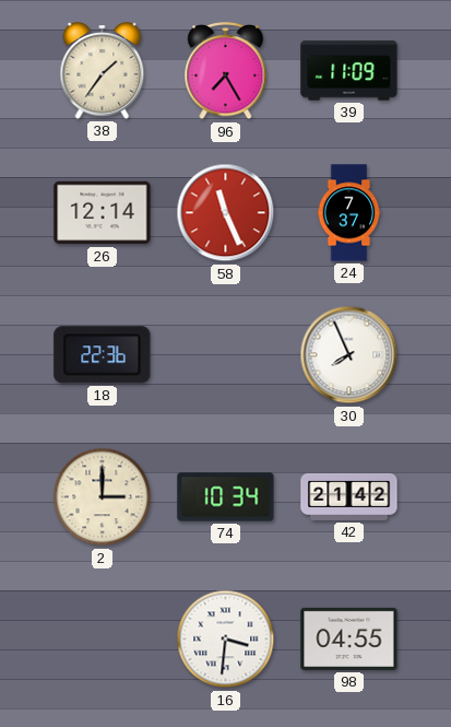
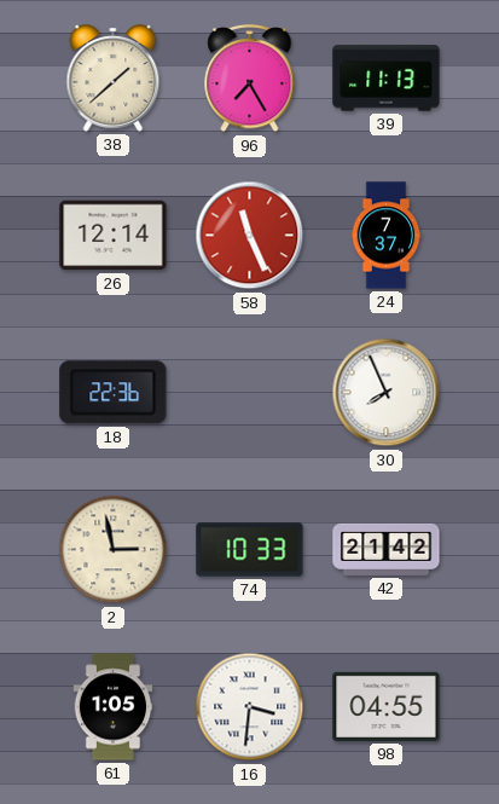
38: 1:36 -> 1:38 (114, 79)
39: 11:09 -> 11:13 (387, 79)
2: 3:00 -> 2:58 (114, 550)
74: 10:34 -> 10:33 (250, 550)
61: none -> 1:05 (114, 707)
